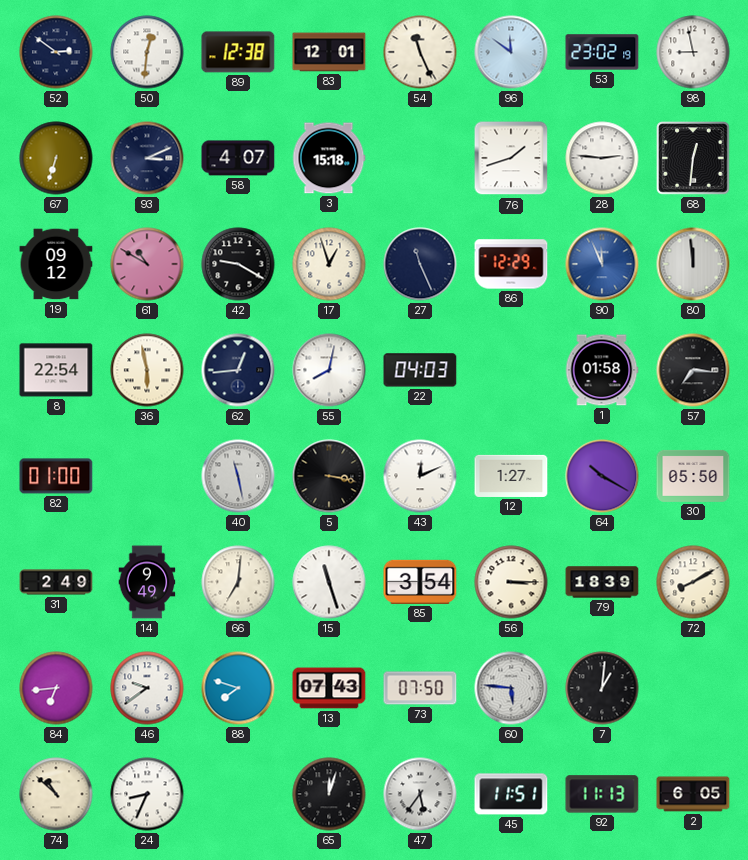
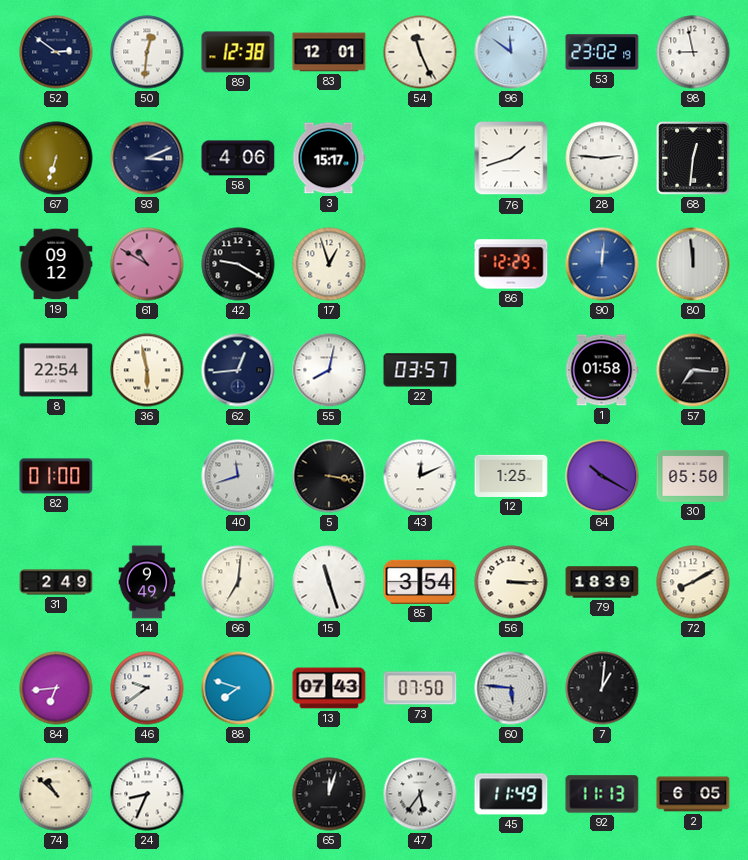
58: 4:07 -> 4:06 (238, 158)
3: 15:18 -> 15:17 (329, 158)
27: 11:26 -> none (420, 264)
90: 11:56 -> 12:01 (602, 264)
22: 04:03 -> 03:57 (420, 370)
40: 11:28 -> 11:42 (238, 476)
12: 1:27 -> 1:25 (511, 476)
45: 11:51 -> 11:49 (511, 794)
